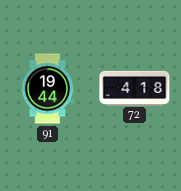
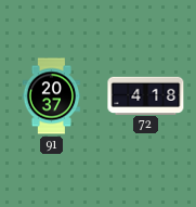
91: 19:44 -> 20:37 (52, 96)
